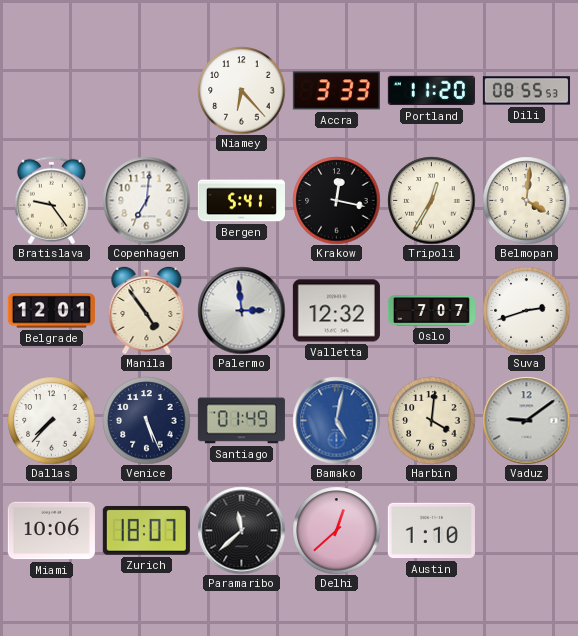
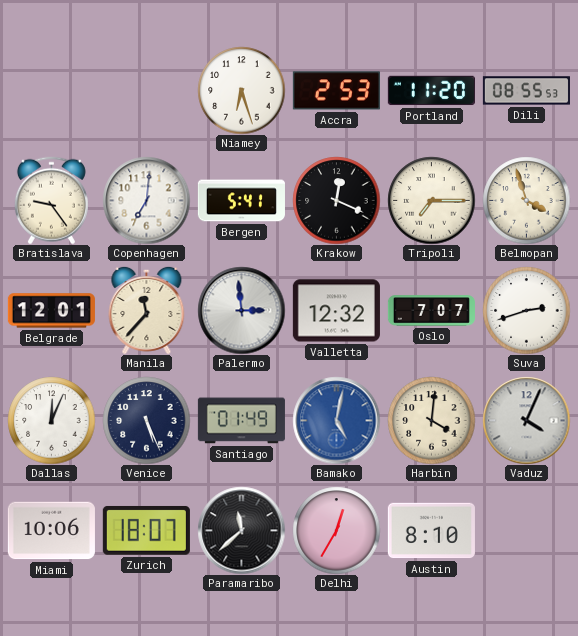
Niamey: 6:23 -> 6:27 (241, 90)
Accra: 3:33 -> 2:53 (336, 91)
Krakow: 12:17 -> 12:19 (336, 200)
Tripoli: 12:35 -> 7:15 (431, 200)
Belmopan: 4:01 -> 3:57 (526, 200)
Manila: 4:54 -> 11:37 (147, 310)
Dallas: 7:37 -> 12:04 (51, 420)
Vaduz: 9:09 -> 4:04 (526, 420)
Delhi: 12:38 -> 12:35 (336, 530)
Austin: 1:10 -> 8:10 (431, 531)
